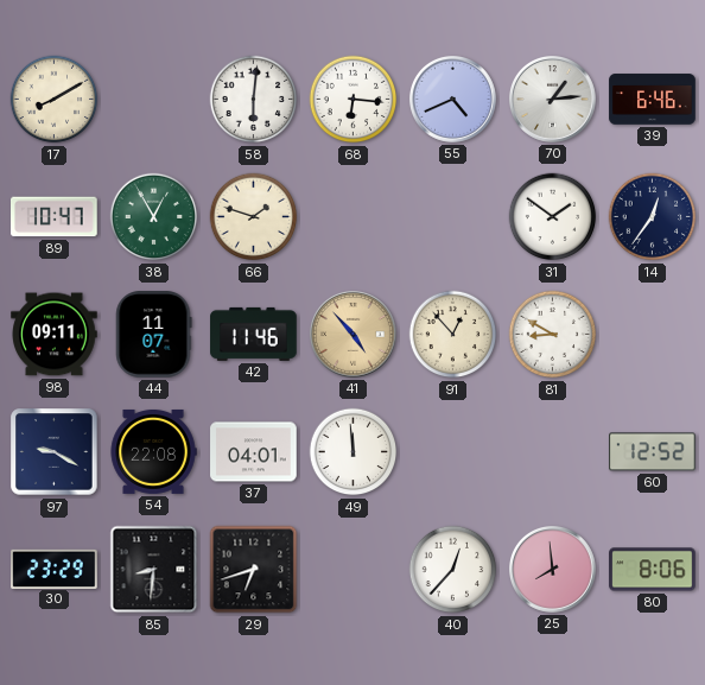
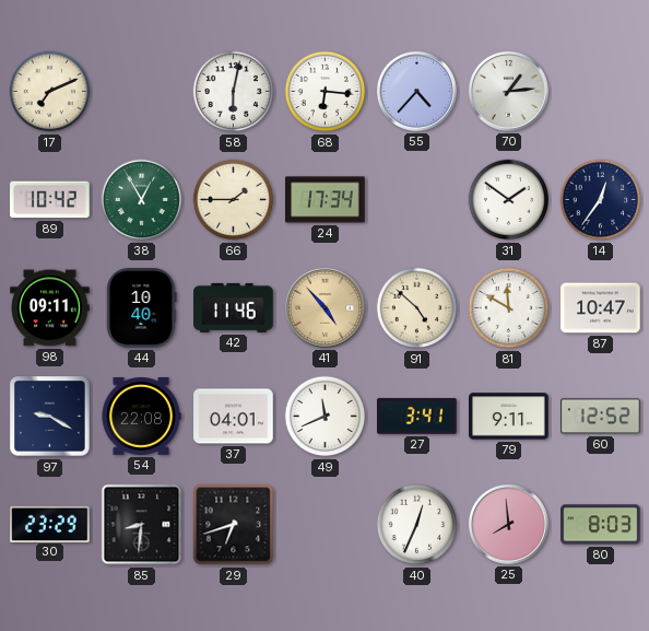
17: 8:10 -> 7:11 (50, 92)
58: 6:01 -> 6:02 (234, 92)
55: 4:41 -> 4:37 (416, 91)
39: 6:46 -> none (653, 100)
89: 10:47 -> 10:42 (50, 200)
66: 1:48 -> 1:45 (234, 200)
24: none -> 17:34 (326, 200)
44: 11:07 -> 10:40 (142, 308)
91: 12:53 -> 4:52 (417, 308)
81: 8:50 -> 11:50 (509, 308)
87: none -> 10:47 (601, 308)
49: 11:59 -> 11:41 (326, 417)
27: none -> 3:41 (417, 416)
79: none -> 9:11 (509, 417)
40: 12:37 -> 12:34 (417, 525)
80: 8:06 -> 8:03 (601, 525)
